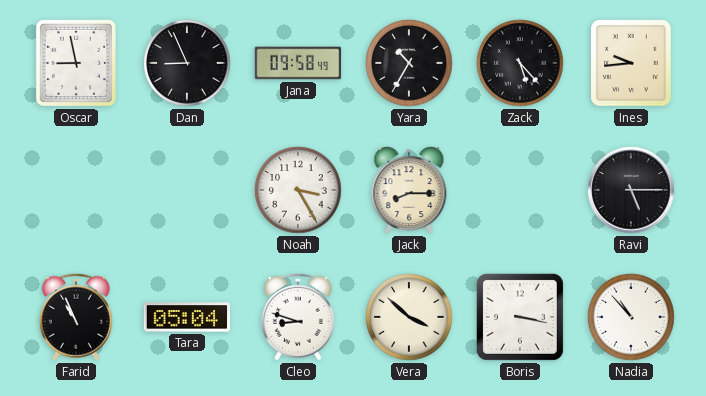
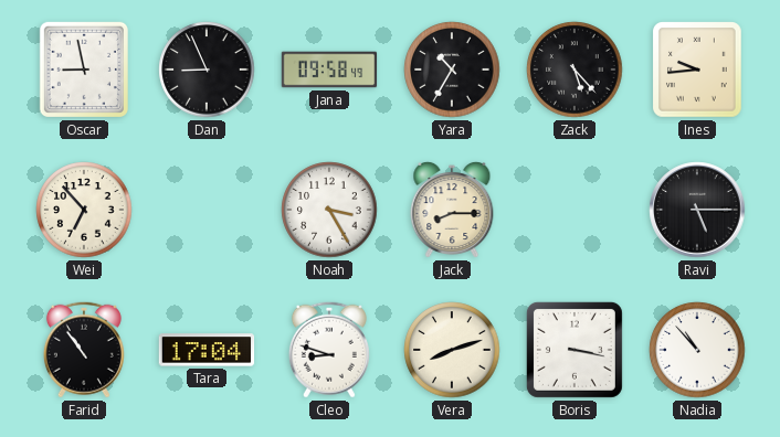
Wei: none -> 6:53 (84, 210)
Farid: 10:56 -> 10:54 (84, 350)
Tara: 05:04 -> 17:04 (207, 350)
Vera: 3:52 -> 8:12 (452, 350)
